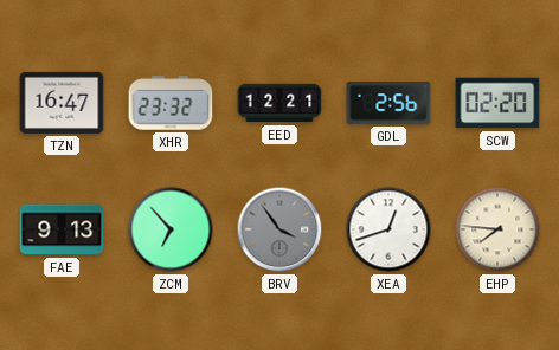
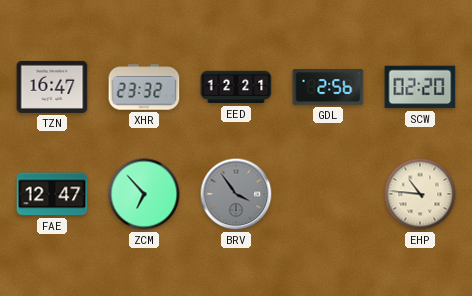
FAE: 9:13 -> 12:47 (52, 194)
XEA: 12:42 -> none (388, 229)
EHP: 7:46 -> 10:46 (420, 194)
